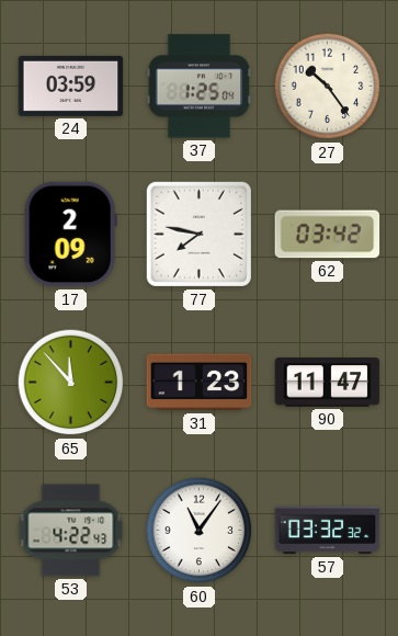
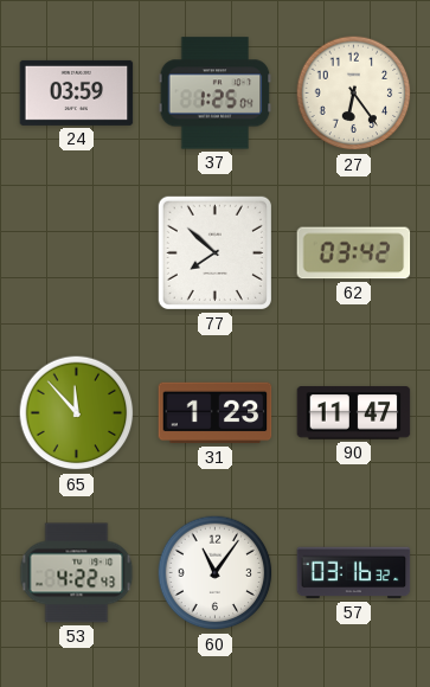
27: 10:24 -> 6:24 (354, 94)
17: 2:09 -> none (70, 235)
77: 7:47 -> 7:52 (214, 252)
57: 03:32 -> 03:16 (354, 573)
